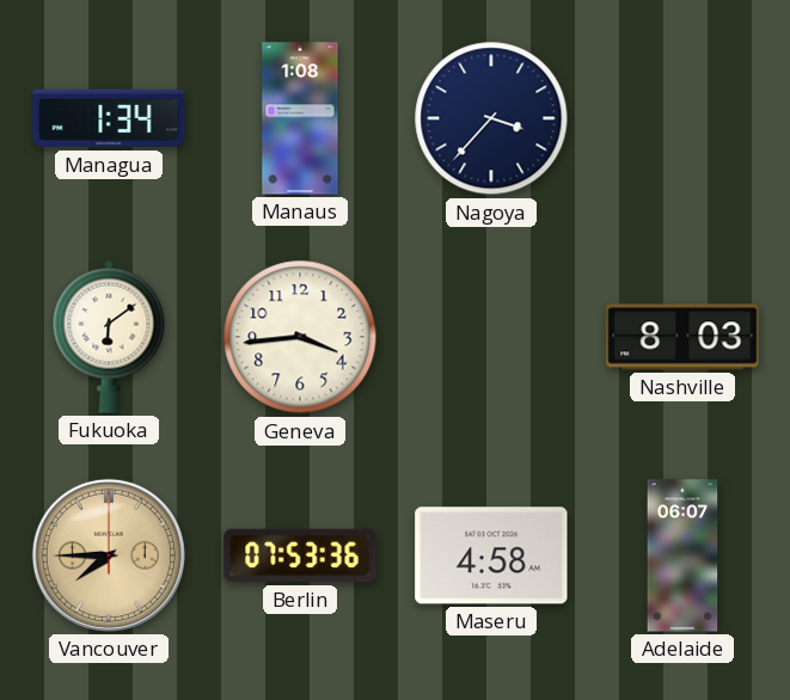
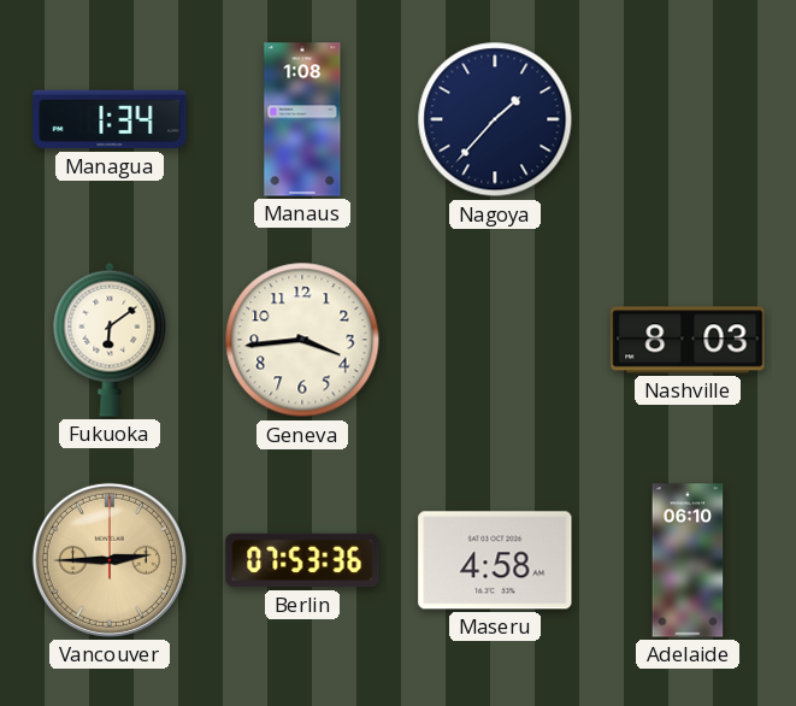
Nagoya: 3:37 -> 1:37 (495, 119)
Vancouver: 7:45 -> 2:45 (110, 560)
Adelaide: 06:07 -> 06:10 (688, 560)
